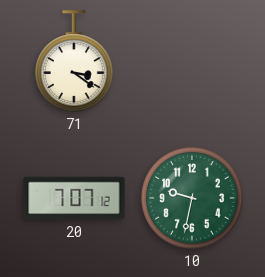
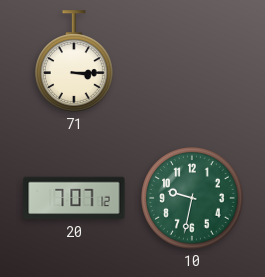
71: 3:21 -> 3:15 (75, 61)
